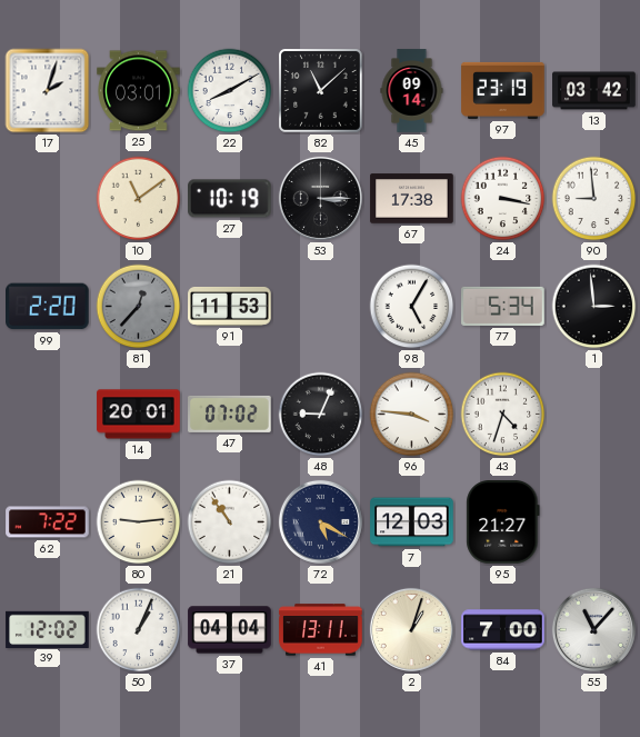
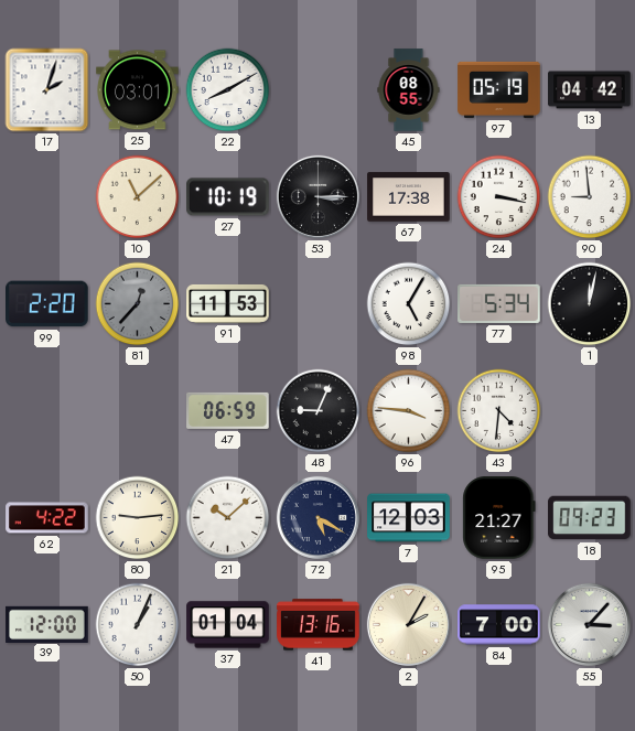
82: 11:08 -> none (321, 91)
45: 09:14 -> 08:55 (409, 90)
97: 23:19 -> 05:19 (499, 89)
13: 03:42 -> 04:42 (590, 90)
10: 11:09 -> 11:08 (138, 197)
1: 2:59 -> 12:02 (590, 304)
14: 20:01 -> none (139, 415)
47: 07:02 -> 06:59 (228, 410)
43: 4:33 -> 4:31 (499, 411)
62: 7:22 -> 4:22 (47, 518)
21: 10:54 -> 10:08 (228, 518)
18: none -> 09:23 (590, 518)
39: 12:02 -> 12:00 (47, 624)
37: 04:04 -> 01:04 (228, 625)
41: 13:11 -> 13:16 (319, 625)
2: 1:03 -> 2:05 (408, 624)
55: 11:07 -> 3:07 (589, 624)
